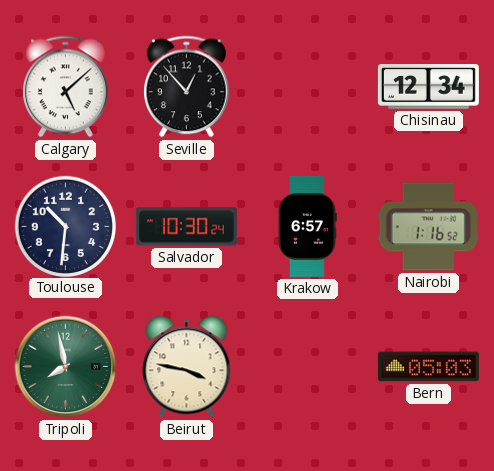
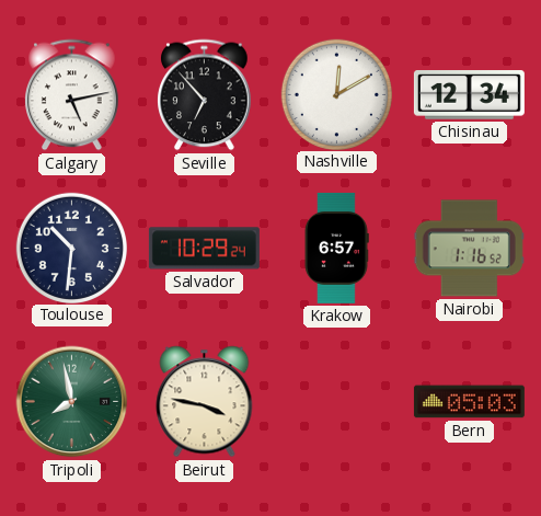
Calgary: 5:08 -> 5:13 (72, 95)
Seville: 12:53 -> 6:53 (205, 95)
Nashville: none -> 12:10 (336, 94)
Salvador: 10:30 -> 10:29 (204, 249)
